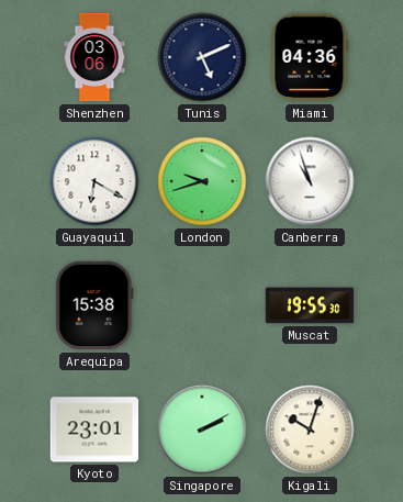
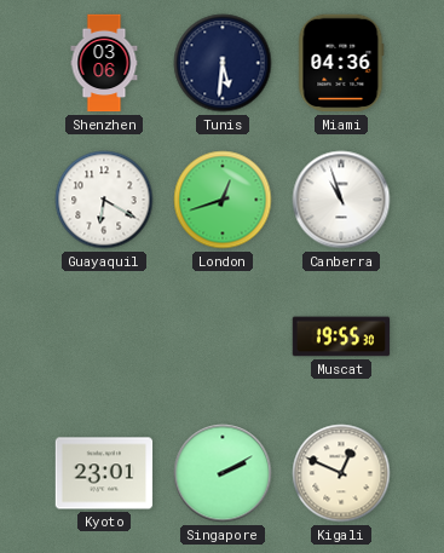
Tunis: 5:11 -> 5:31 (223, 63)
London: 9:42 -> 12:42 (223, 200)
Arequipa: 15:38 -> none (94, 305)
Kigali: 10:03 -> 12:49 (341, 473)
